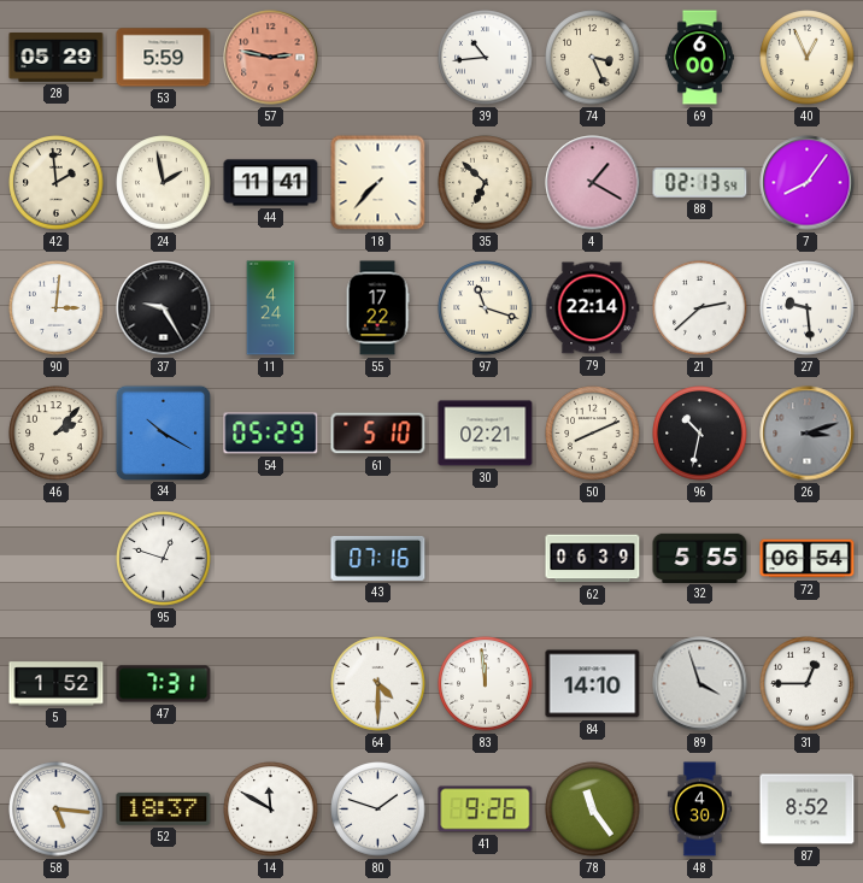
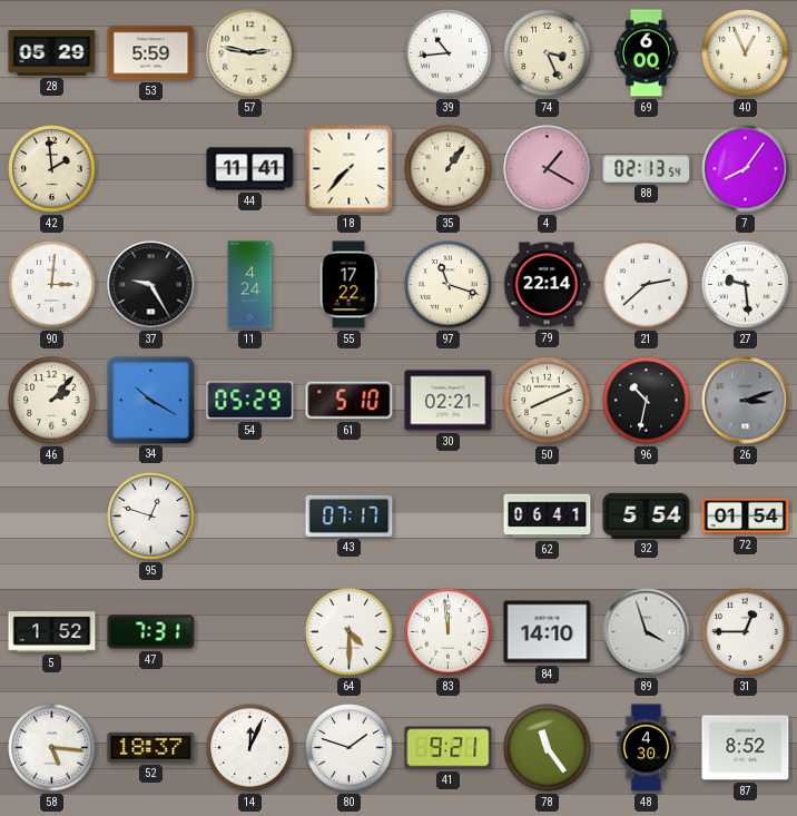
57 dial: salmon -> cream (250, 53)
24: 1:58 -> none (164, 183)
35: 6:52 -> 1:06 (449, 169)
43: 07:16 -> 07:17 (350, 515)
62: 06:39 -> 06:41 (548, 517)
32: 5:55 -> 5:54 (647, 515)
72: 06:54 -> 01:54 (746, 517)
14: 11:50 -> 12:04 (250, 748)
41: 9:26 -> 9:21 (449, 748)
